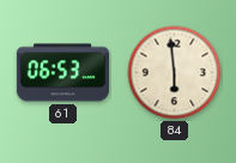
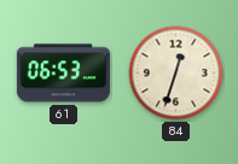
84: 5:59 -> 12:33 (176, 74)
